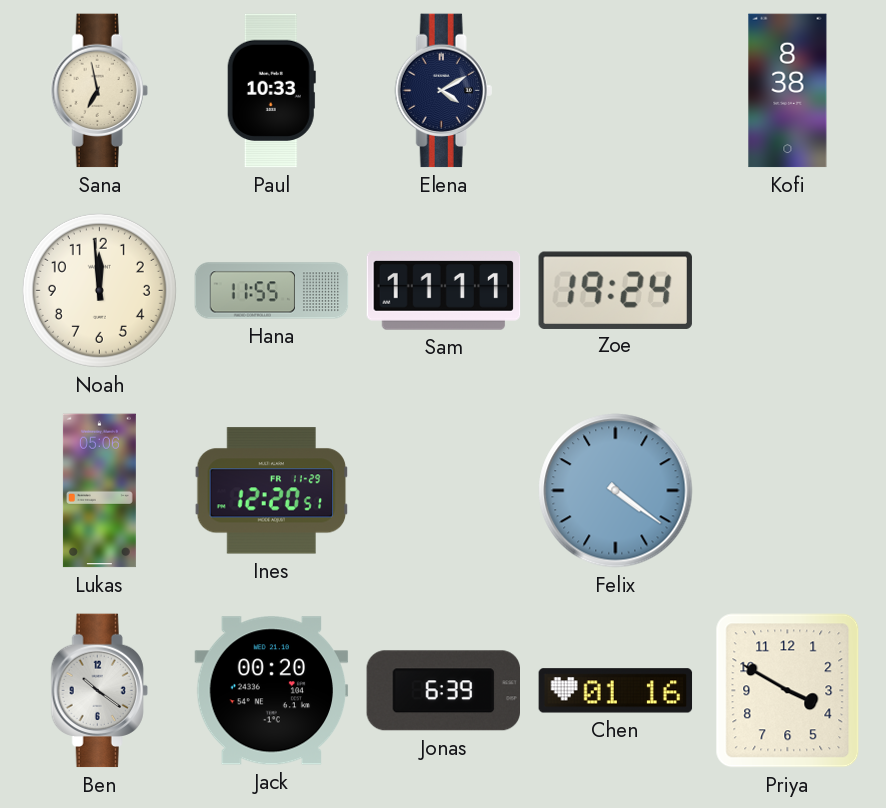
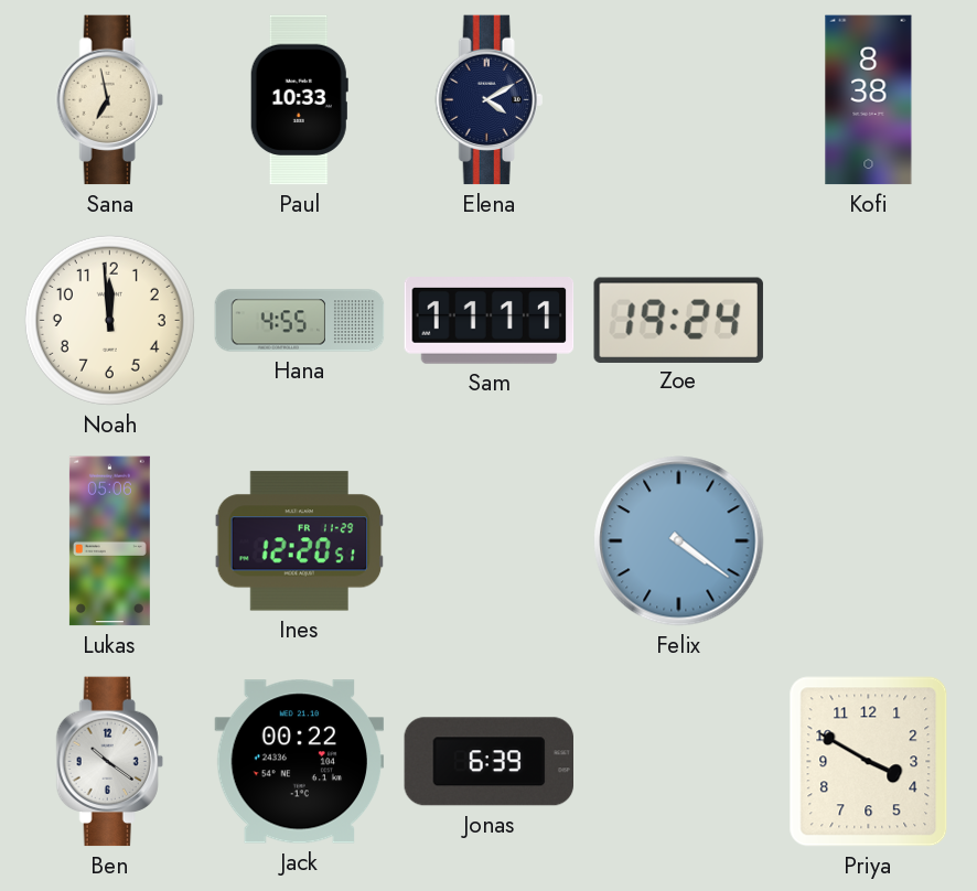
Hana: 11:55 -> 4:55 (300, 321)
Jack: 00:20 -> 00:22 (300, 762)
Chen: 01:16 -> none (616, 691)
